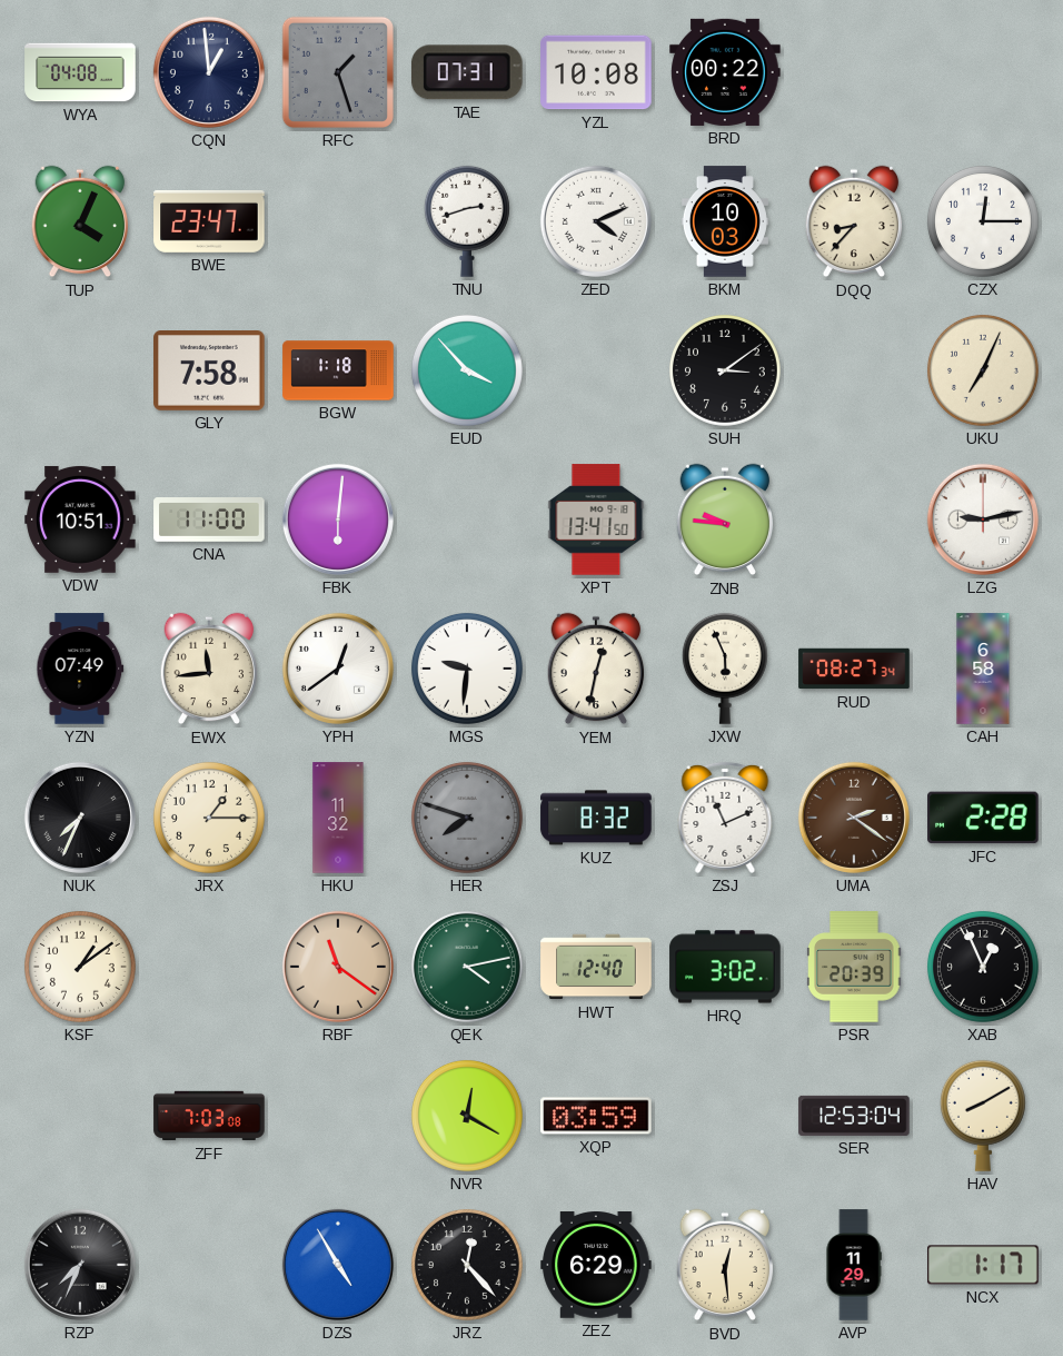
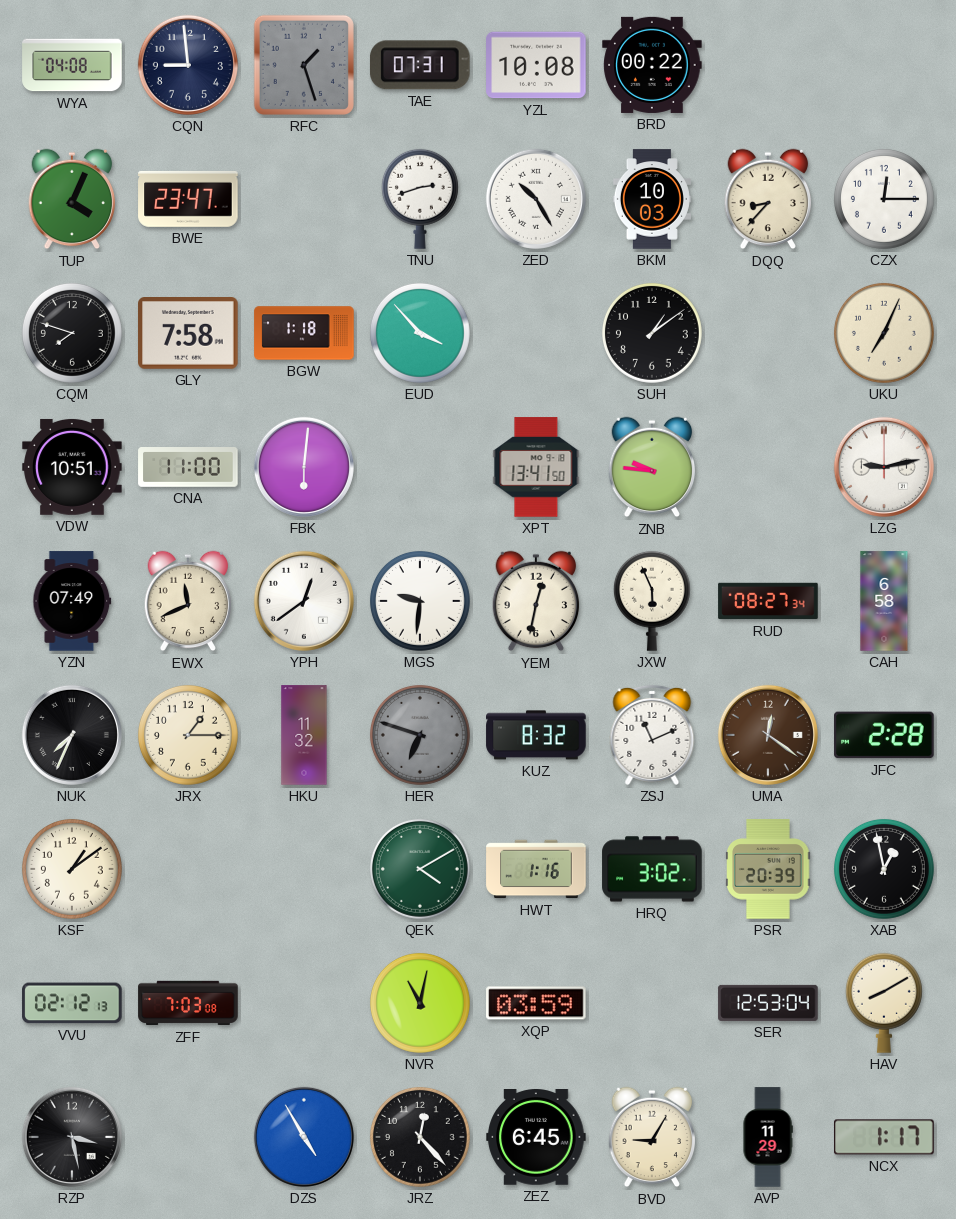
CQN: 12:59 -> 8:59 (188, 65)
ZED: 4:11 -> 10:25 (536, 199)
CQM: none -> 7:48 (72, 333)
SUH: 3:09 -> 1:09 (652, 333)
EWX: 11:44 -> 11:41 (188, 601)
HER: 7:48 -> 6:48 (420, 735)
UMA: 2:21 -> 12:21 (768, 735)
RBF: 11:21 -> none (338, 967)
QEK: 4:13 -> 4:10 (420, 869)
HWT: 12:40 -> 1:16 (536, 869)
XAB: 12:56 -> 12:58 (884, 869)
VVU: none -> 02:12 (72, 1003)
NVR: 12:20 -> 11:02 (420, 1003)
RZP: 7:34 -> 3:28 (72, 1137)
ZEZ: 6:29 -> 6:45 (536, 1138)
BVD: 12:29 -> 9:05 (652, 1137)
